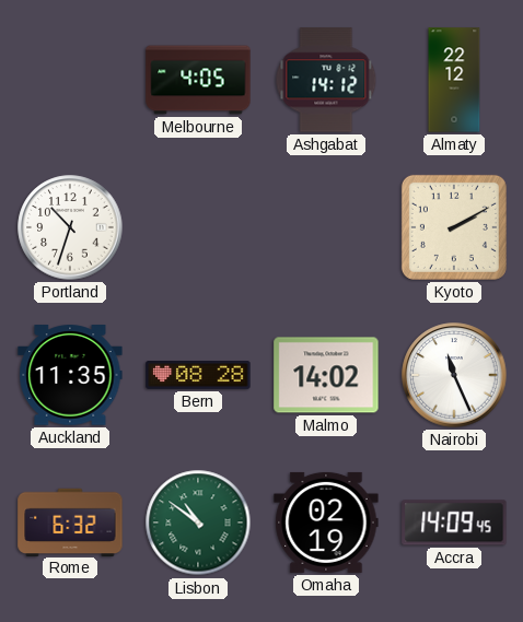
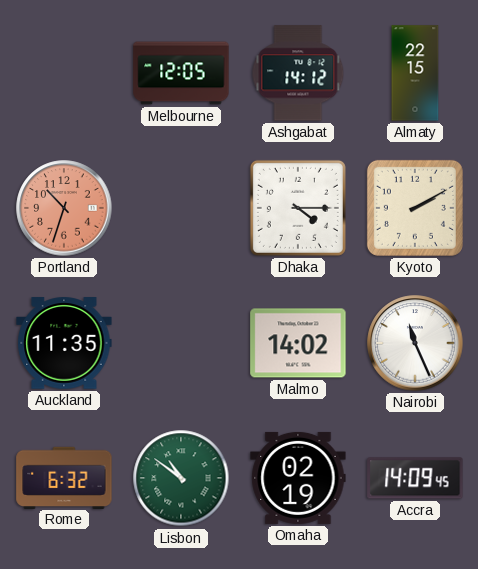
Melbourne: 4:05 -> 12:05 (181, 73)
Almaty: 22:12 -> 22:15 (415, 73)
Portland dial: white -> salmon (64, 208)
Dhaka: none -> 4:15 (298, 208)
Bern: 08:28 -> none (198, 376)
